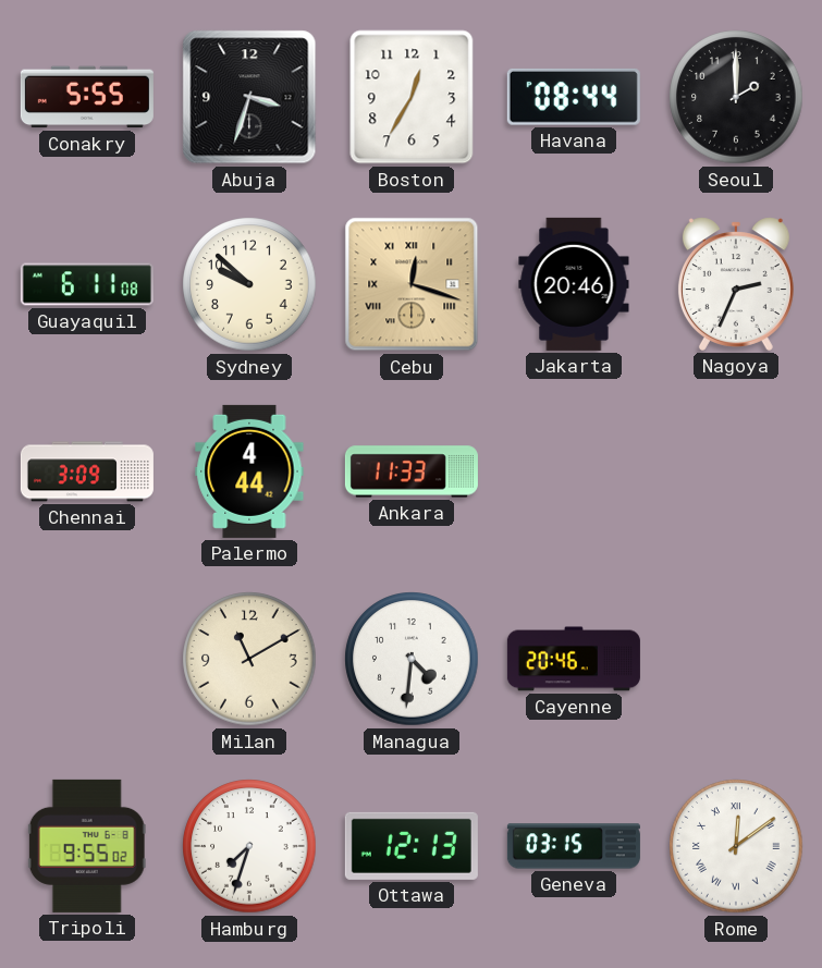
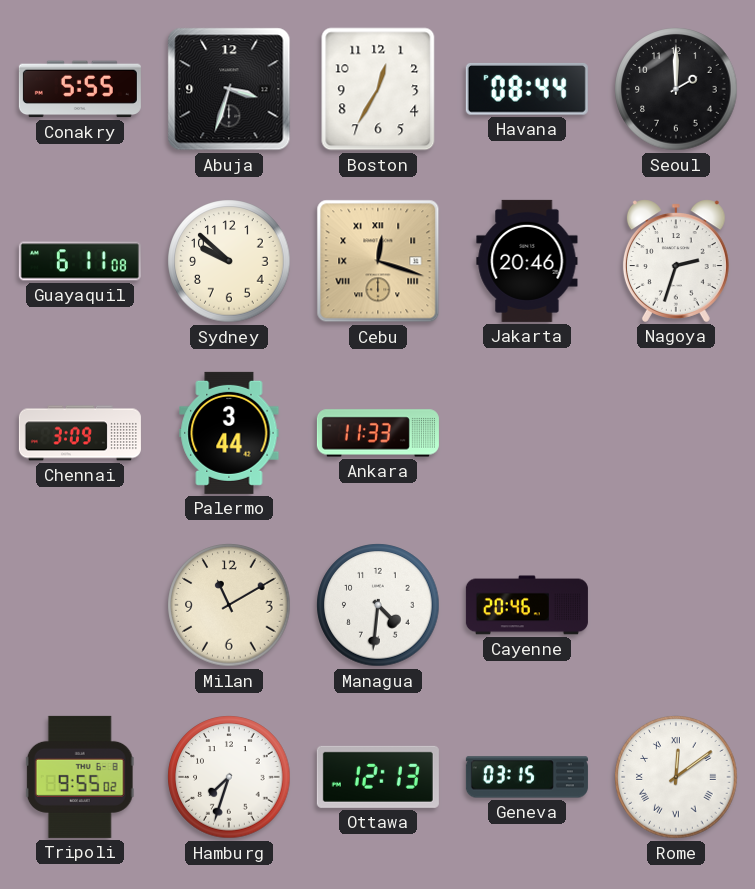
Nagoya: 2:34 -> 2:33 (676, 261)
Palermo: 4:44 -> 3:44 (229, 433)
